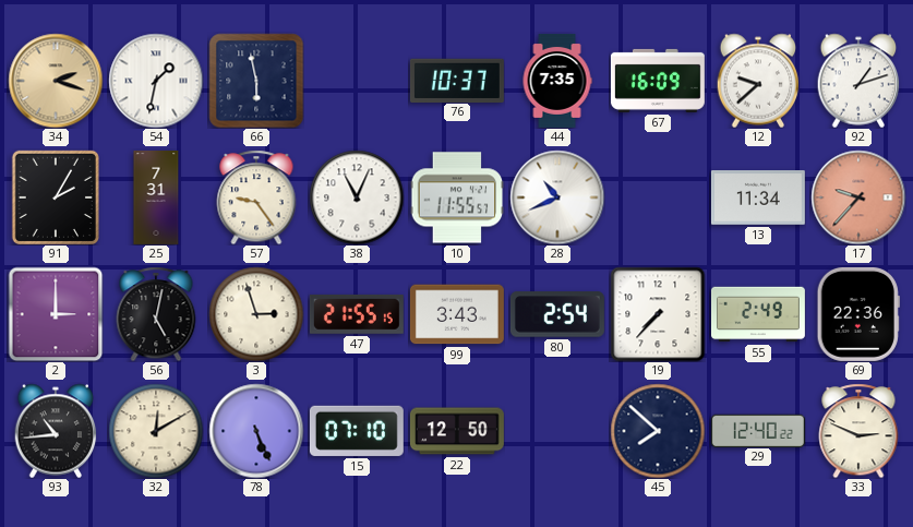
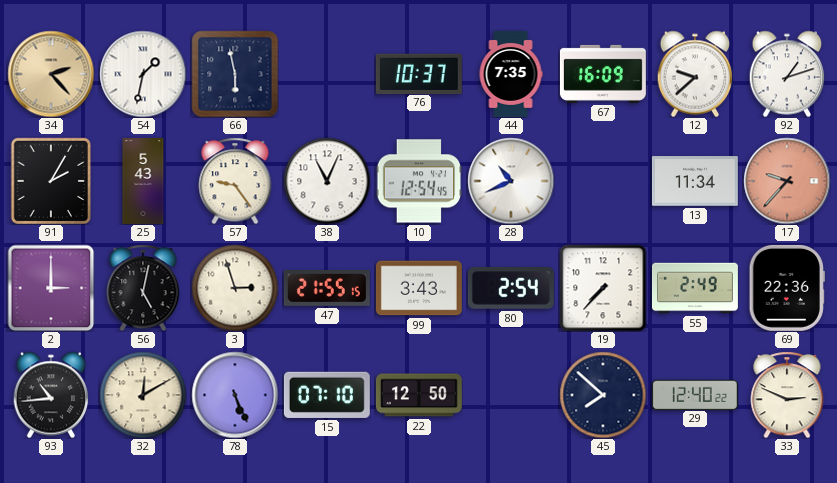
34: 2:18 -> 2:23 (51, 74)
25: 7:31 -> 5:43 (143, 181)
10: 11:55 -> 12:54 (419, 181)
